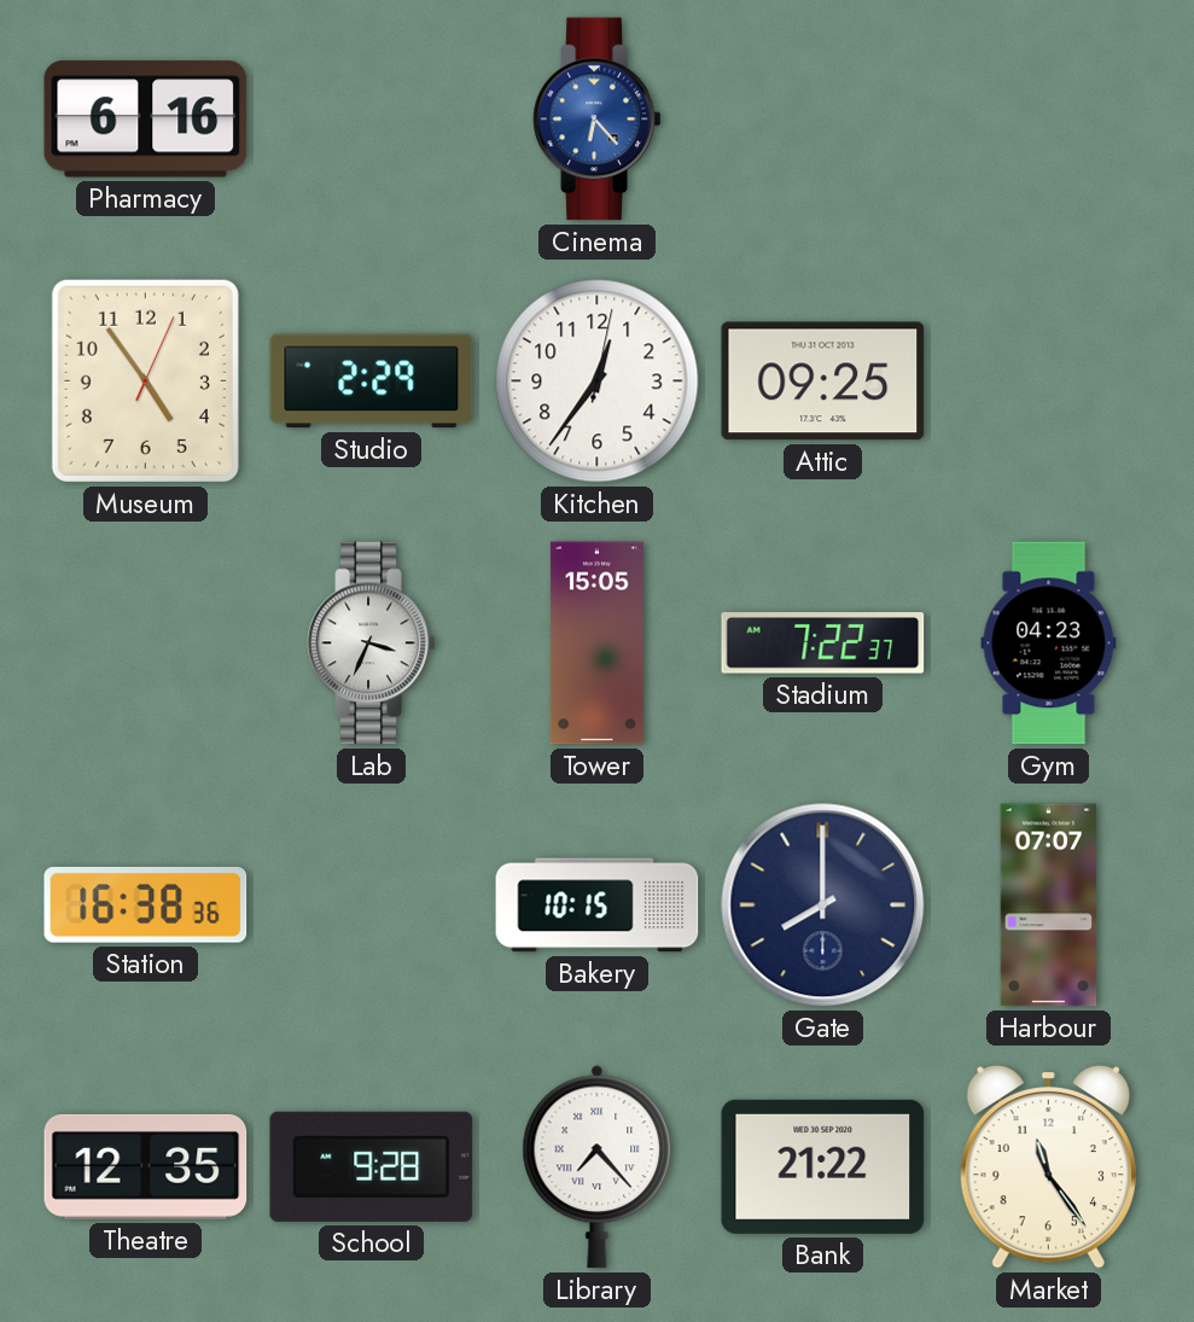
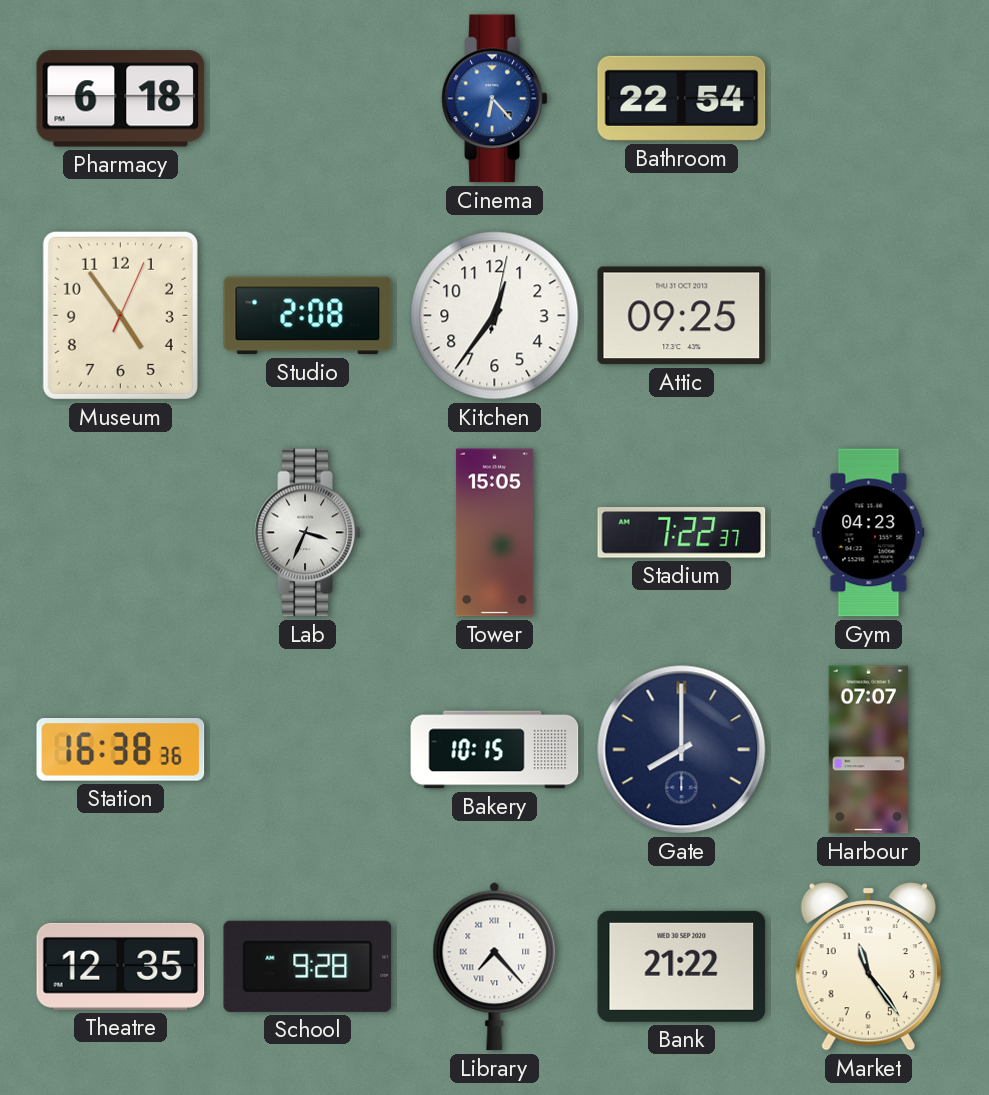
Pharmacy: 6:16 -> 6:18 (121, 99)
Bathroom: none -> 22:54 (682, 98)
Studio: 2:29 -> 2:08 (308, 316)
